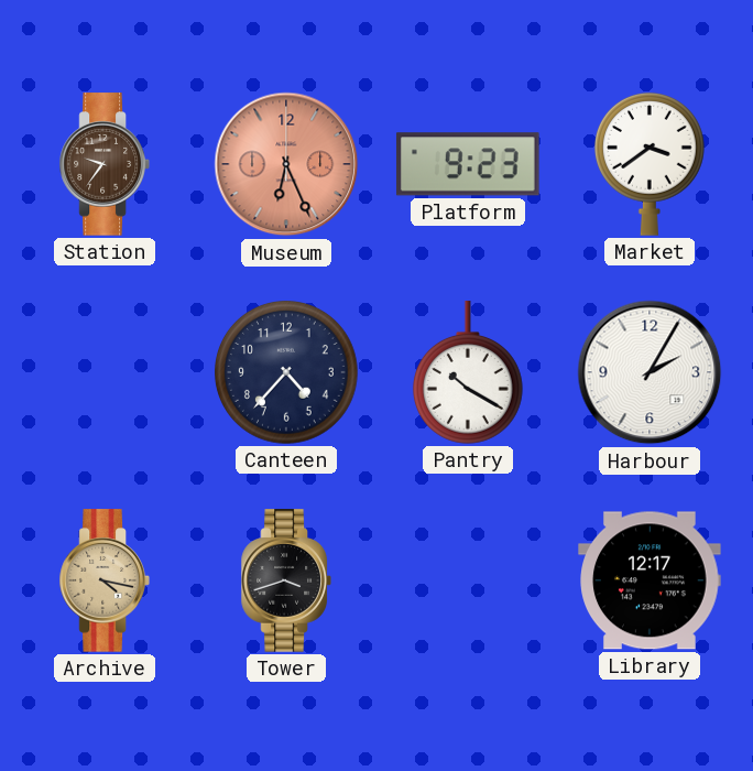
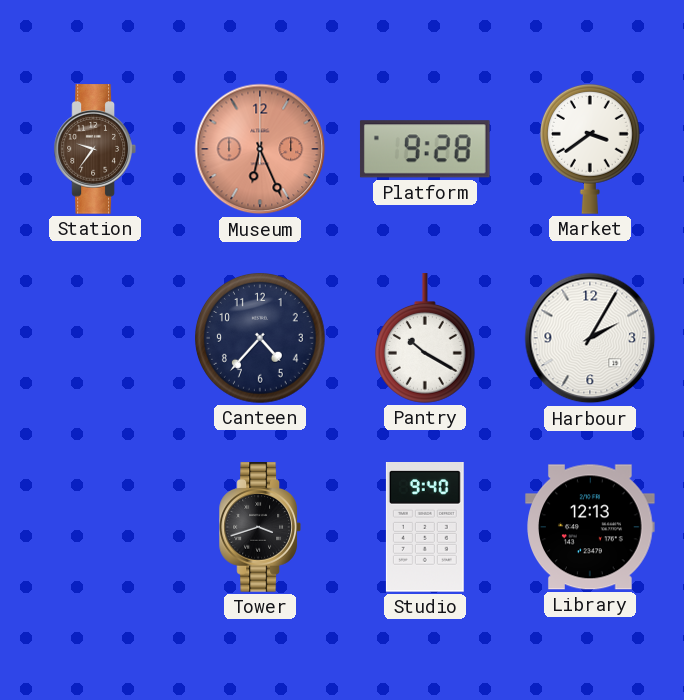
Platform: 9:23 -> 9:28 (425, 149)
Archive: 4:17 -> none (105, 580)
Studio: none -> 9:40 (425, 528)
Library: 12:17 -> 12:13 (590, 527)
